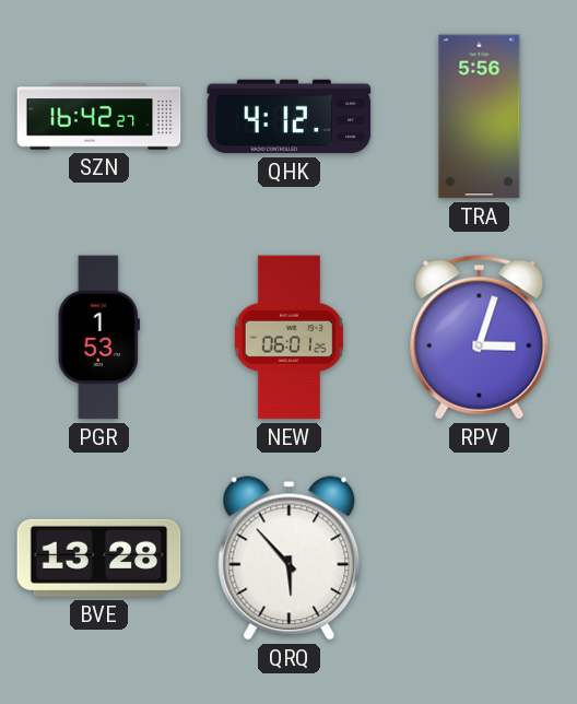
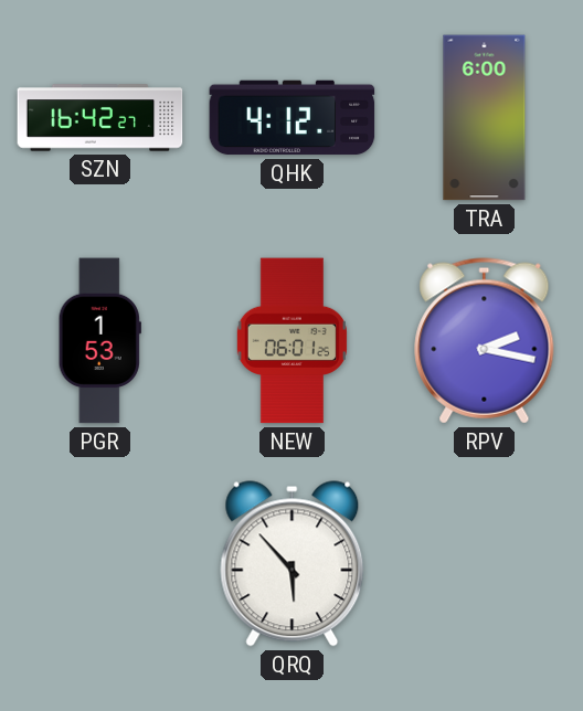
TRA: 5:56 -> 6:00 (485, 118)
RPV: 3:03 -> 2:17 (485, 341)
BVE: 13:28 -> none (99, 558)
